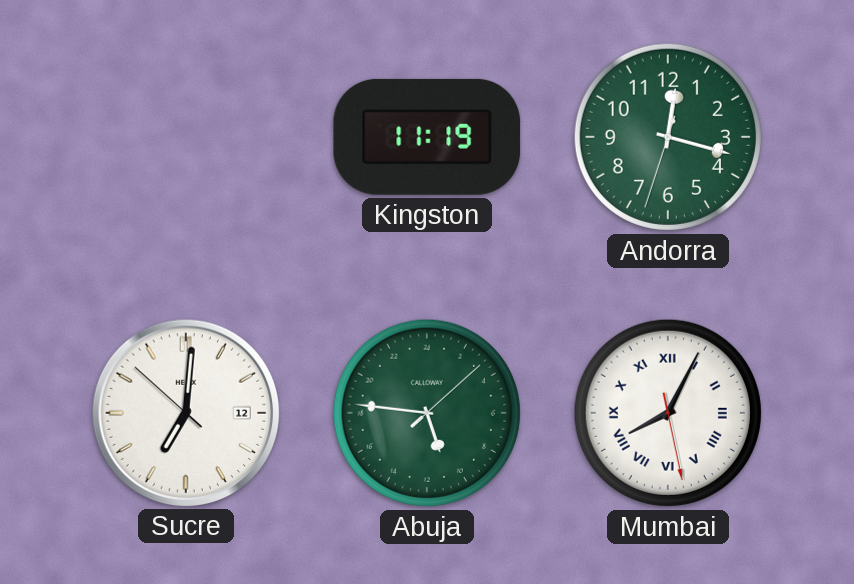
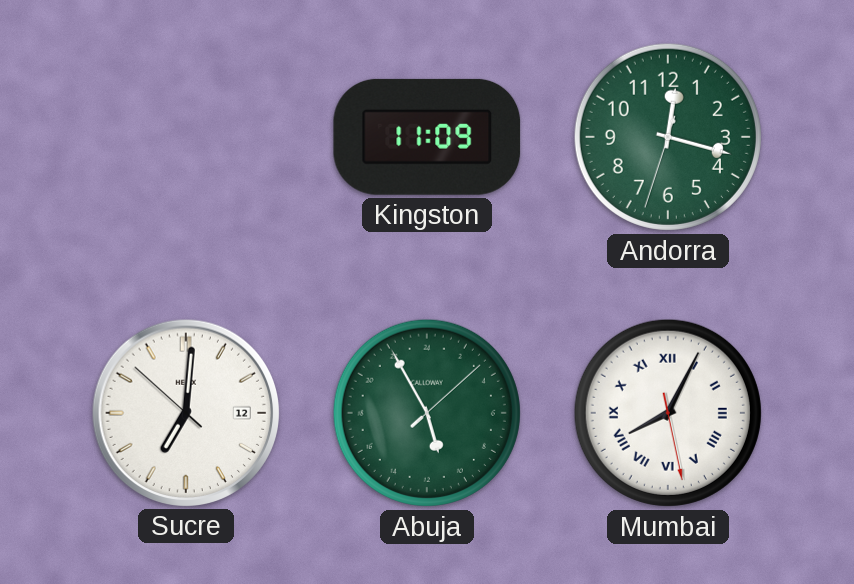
Kingston: 11:19 -> 11:09 (427, 137)
Abuja: 10:46 -> 10:55 (427, 413)
